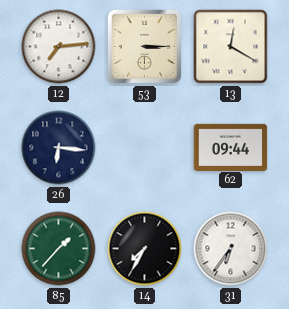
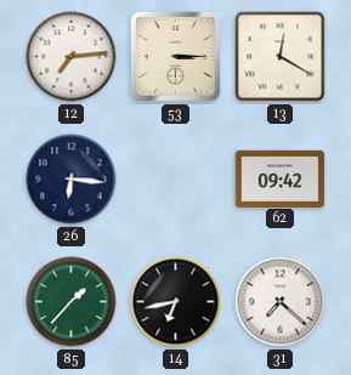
62: 09:44 -> 09:42 (281, 178)
14: 7:35 -> 6:43 (176, 302)
31: 6:36 -> 7:22 (281, 302)
